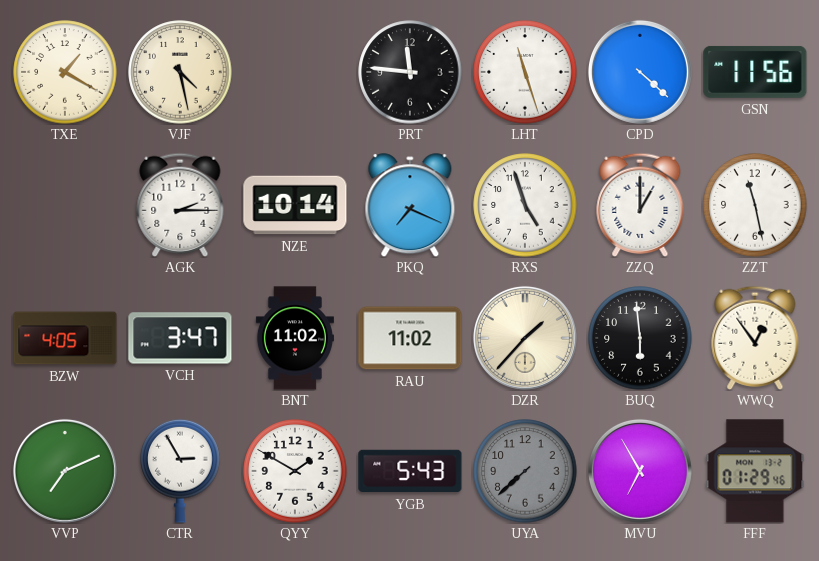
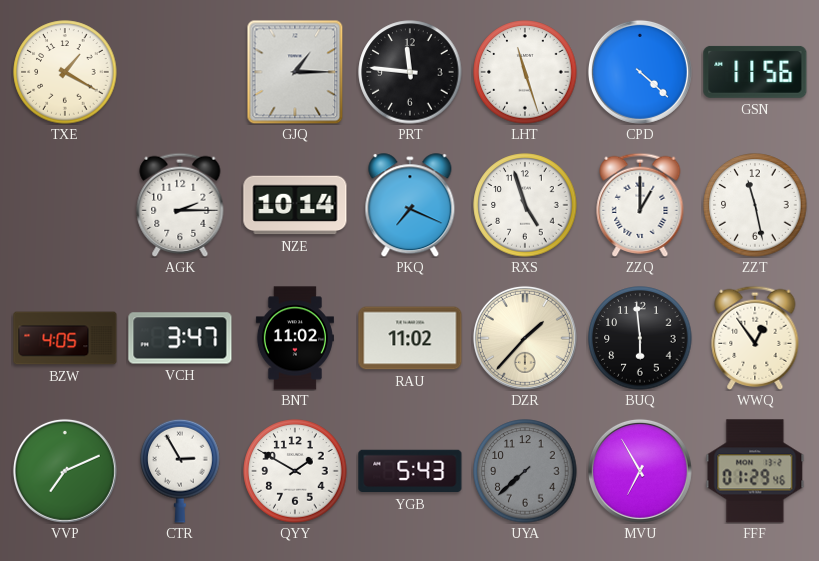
VJF: 4:28 -> none (180, 72)
GJQ: none -> 1:15 (295, 72)
